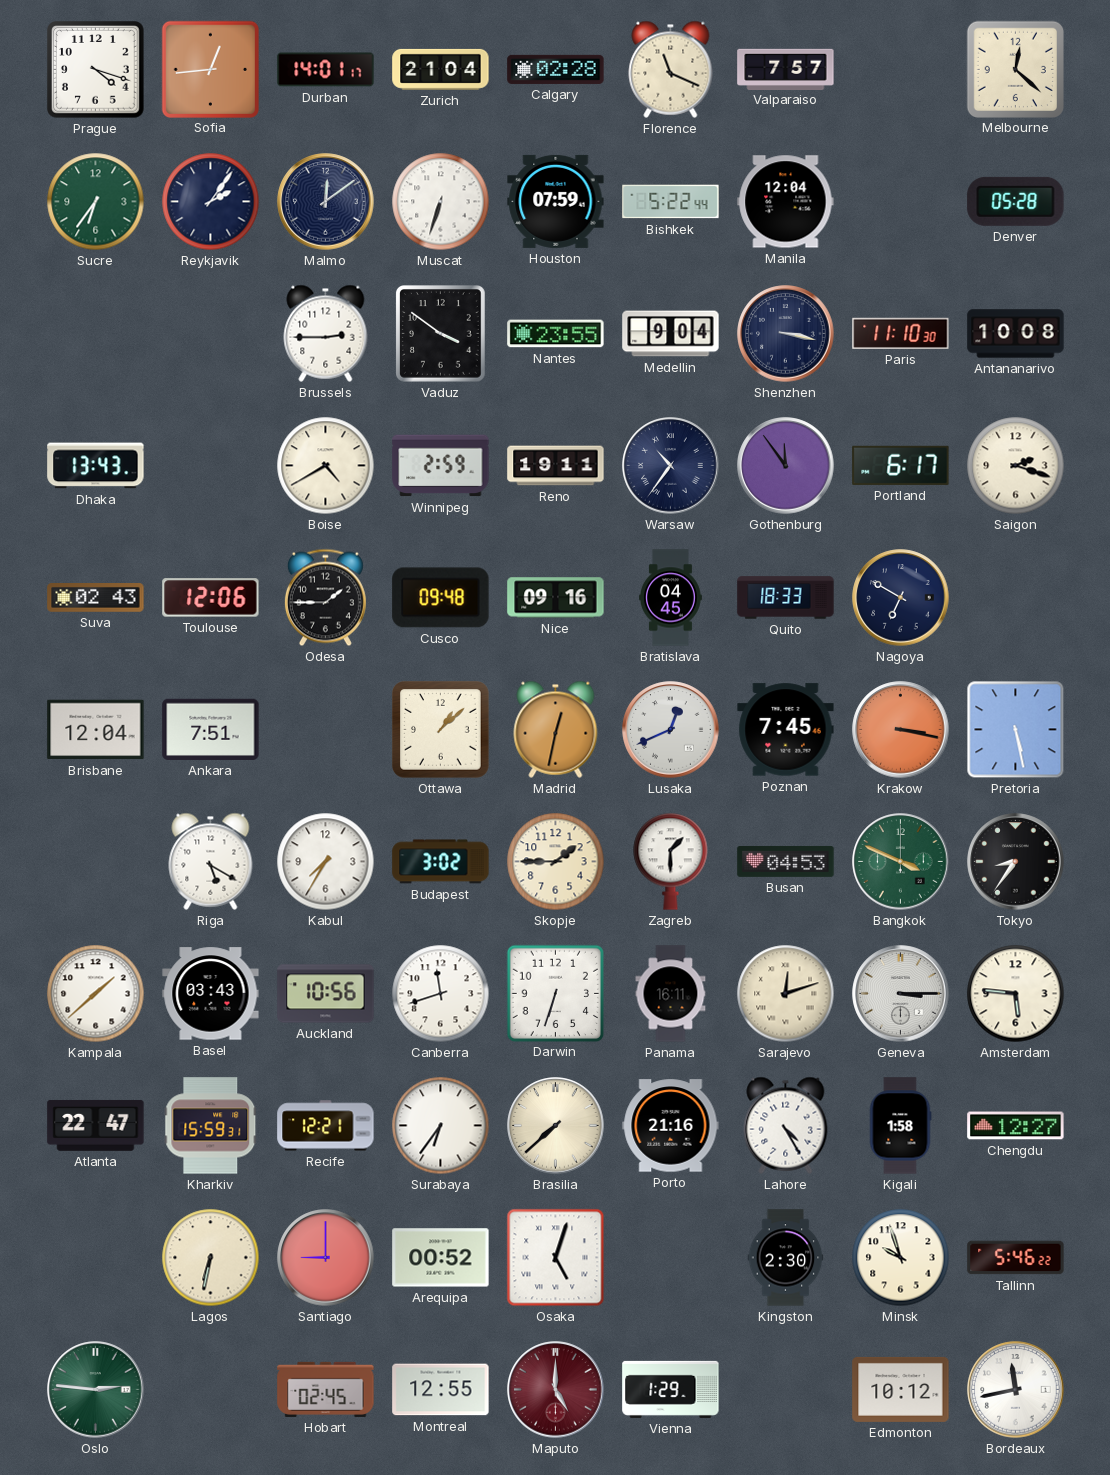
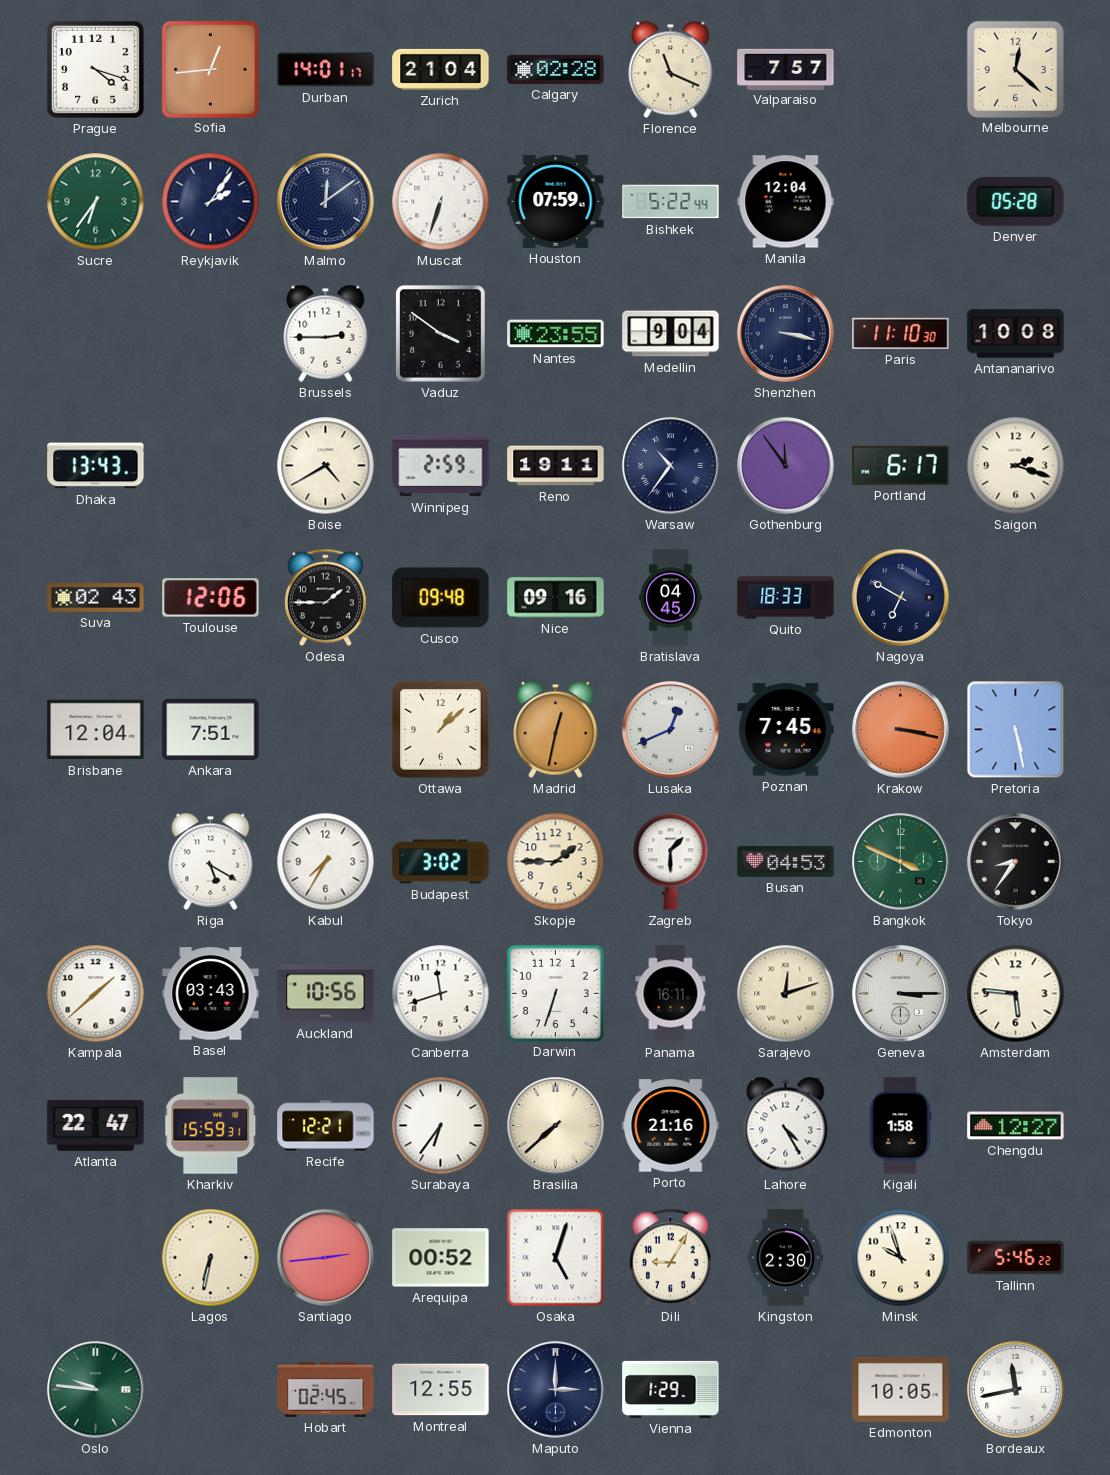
Santiago: 9:00 -> 2:44 (326, 1258)
Dili: none -> 9:05 (670, 1258)
Oslo: 2:46 -> 9:46 (96, 1390)
Maputo: 5:00 -> 3:00 (556, 1390)
Maputo dial: burgundy -> navy (556, 1390)
Edmonton: 10:12 -> 10:05 (901, 1389)
